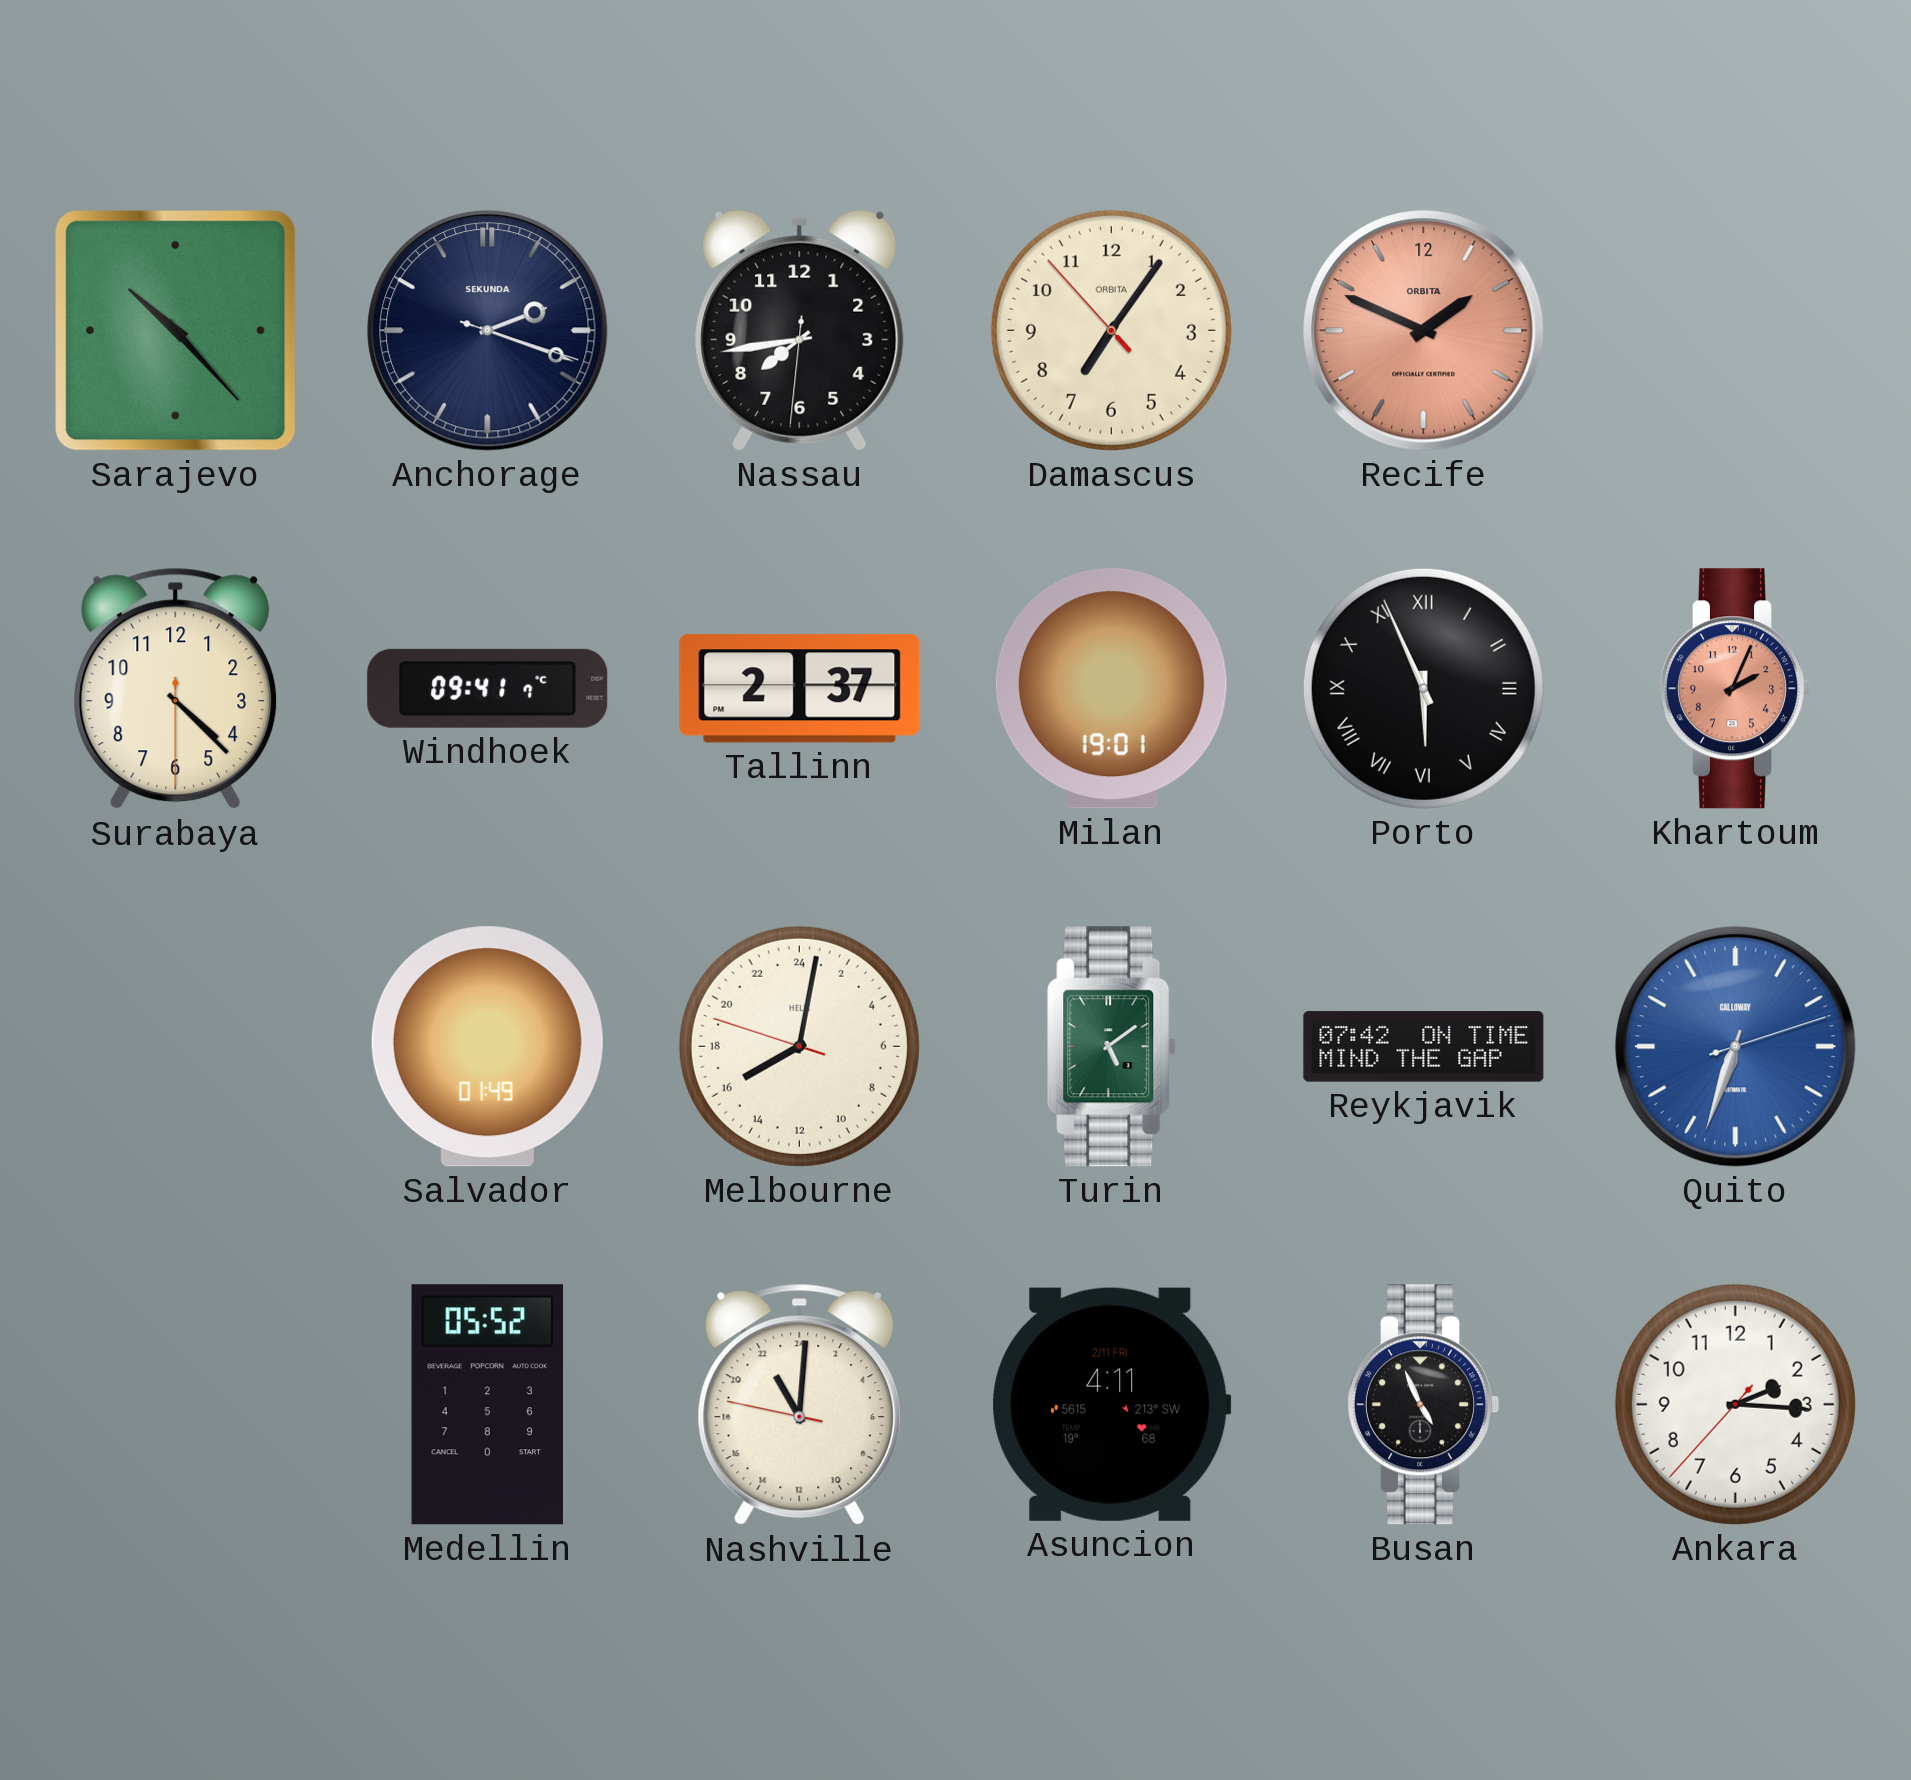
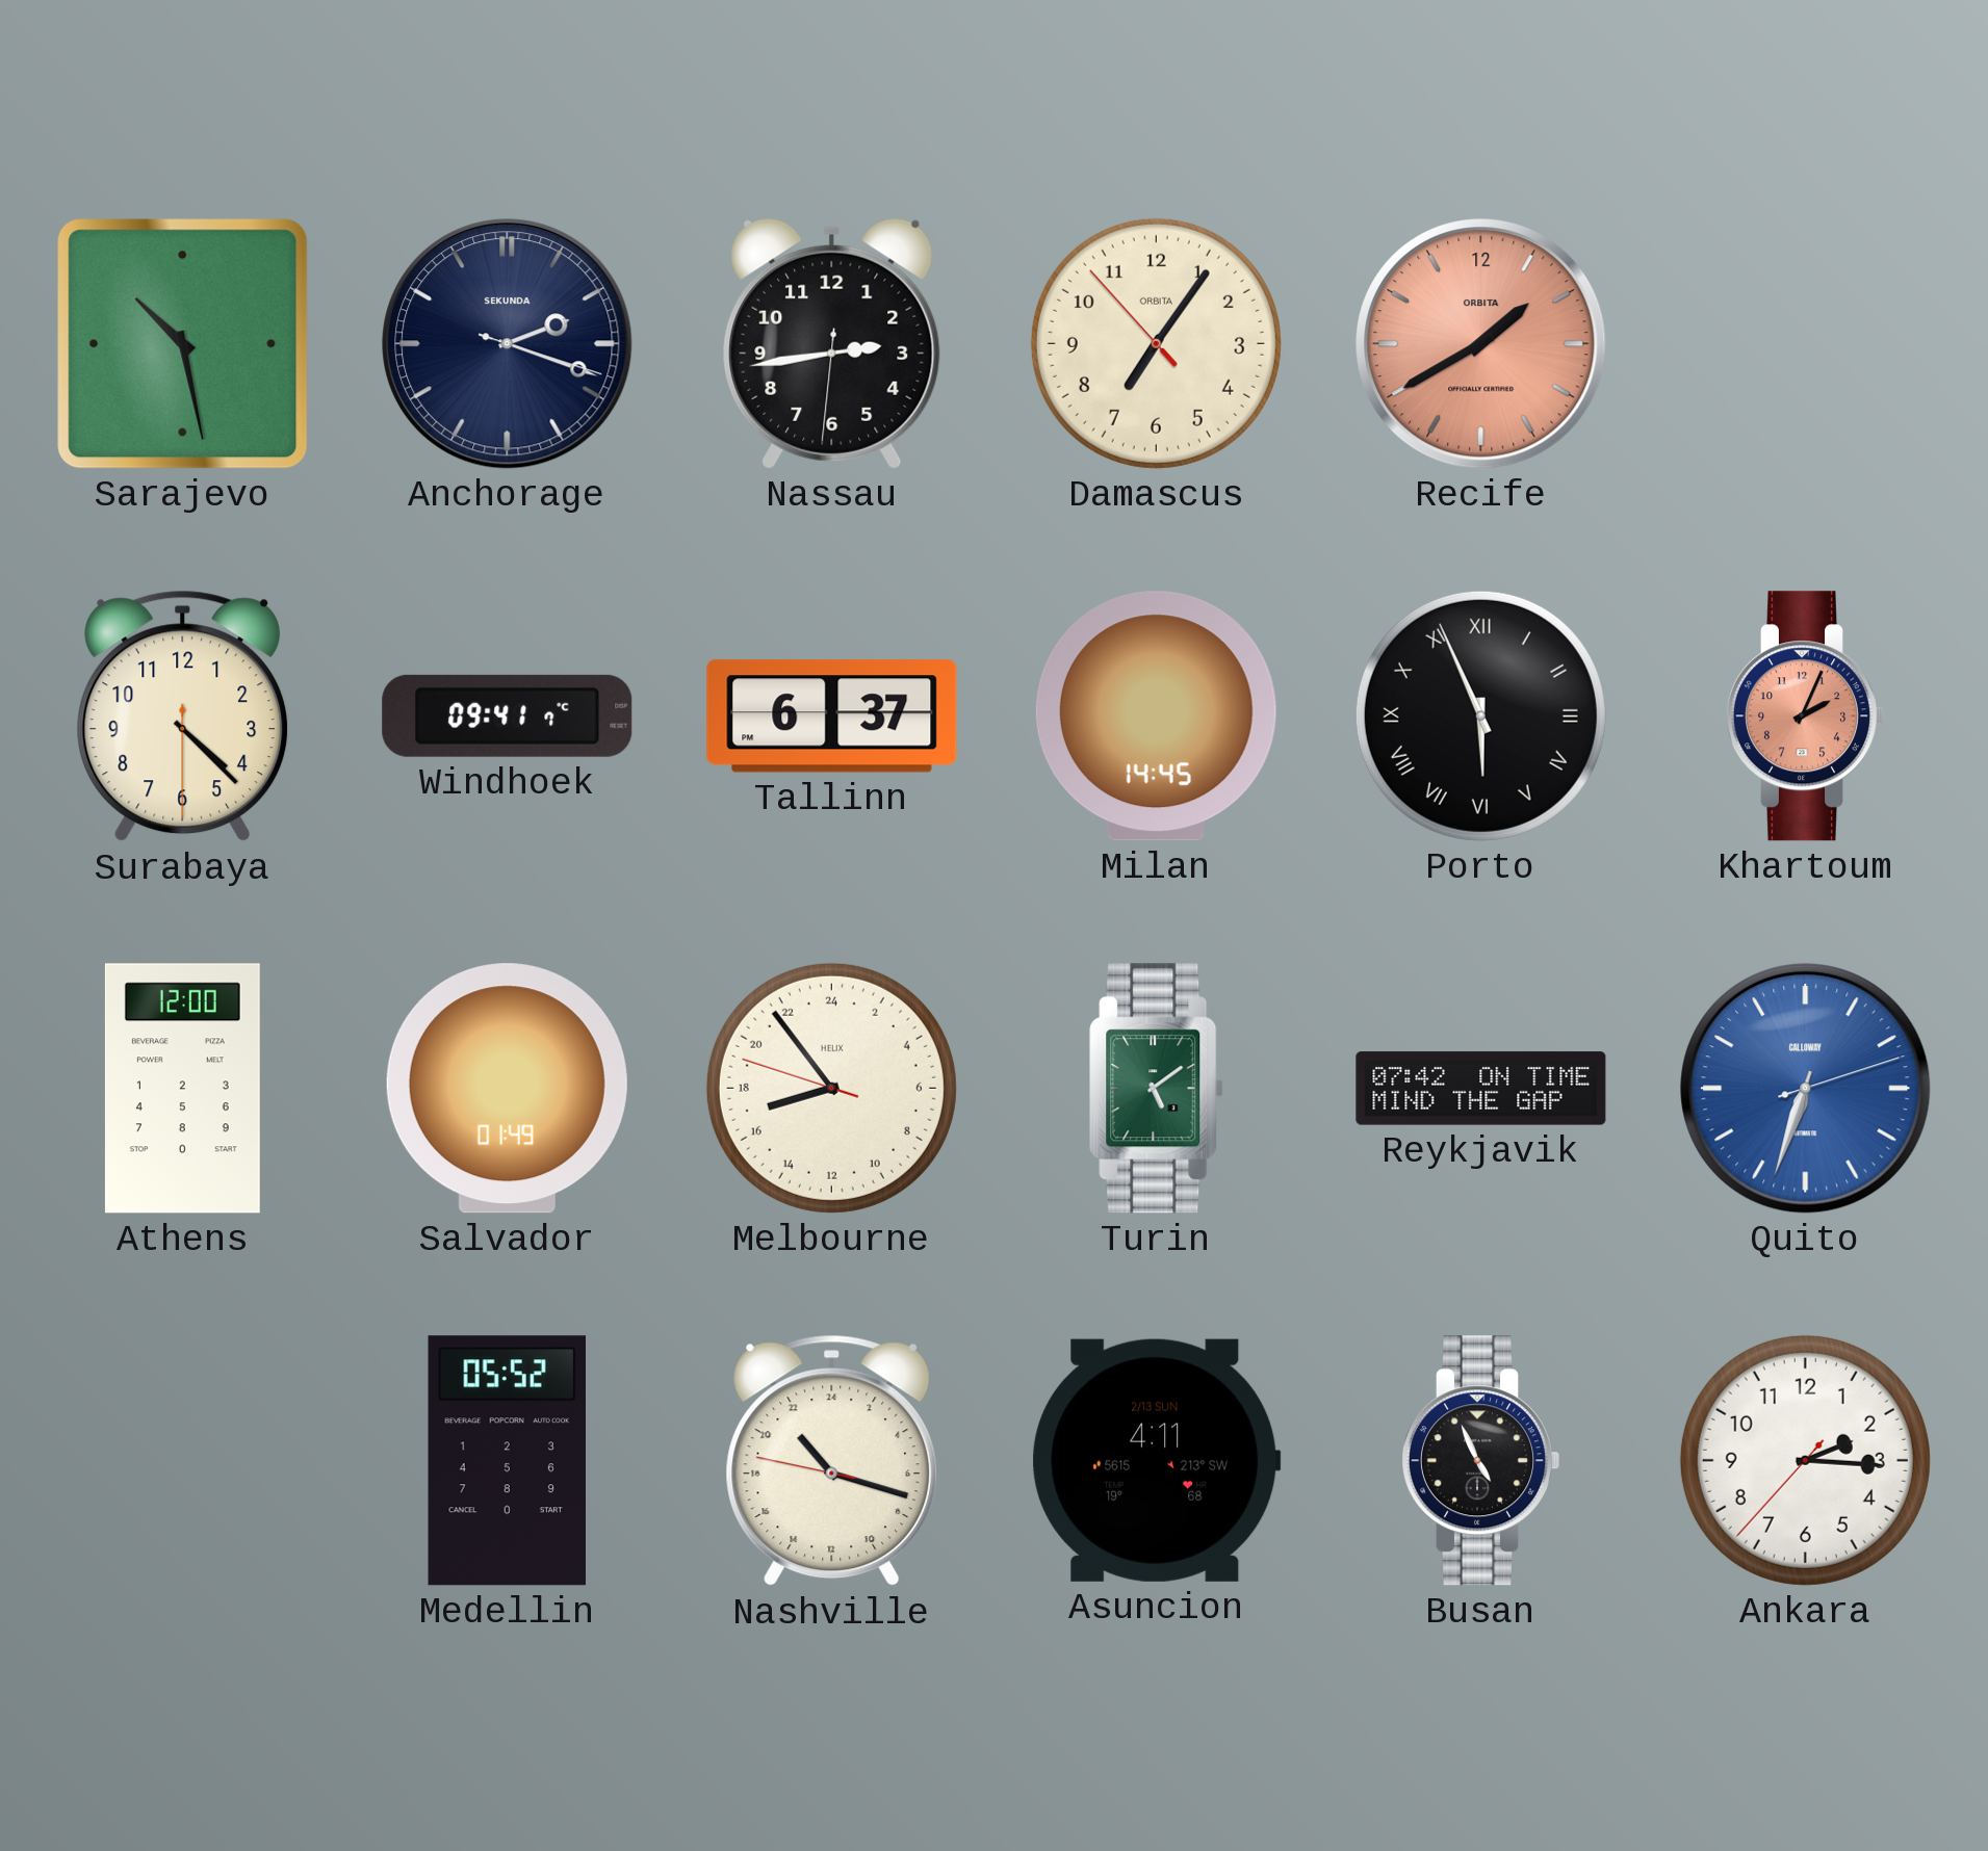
Sarajevo: 10:23 -> 10:28 (183, 344)
Nassau: 7:43 -> 2:43 (832, 343)
Recife: 1:49 -> 1:40 (1481, 344)
Tallinn: 2:37 -> 6:37 (832, 716)
Milan: 19:01 -> 14:45 (1156, 716)
Athens: none -> 12:00 (182, 1089)
Melbourne: 16:01 -> 16:53 (831, 1088)
Nashville: 22:00 -> 21:17 (832, 1461)
Asuncion date: 2/11 FRI -> 2/13 SUN (1157, 1460)
